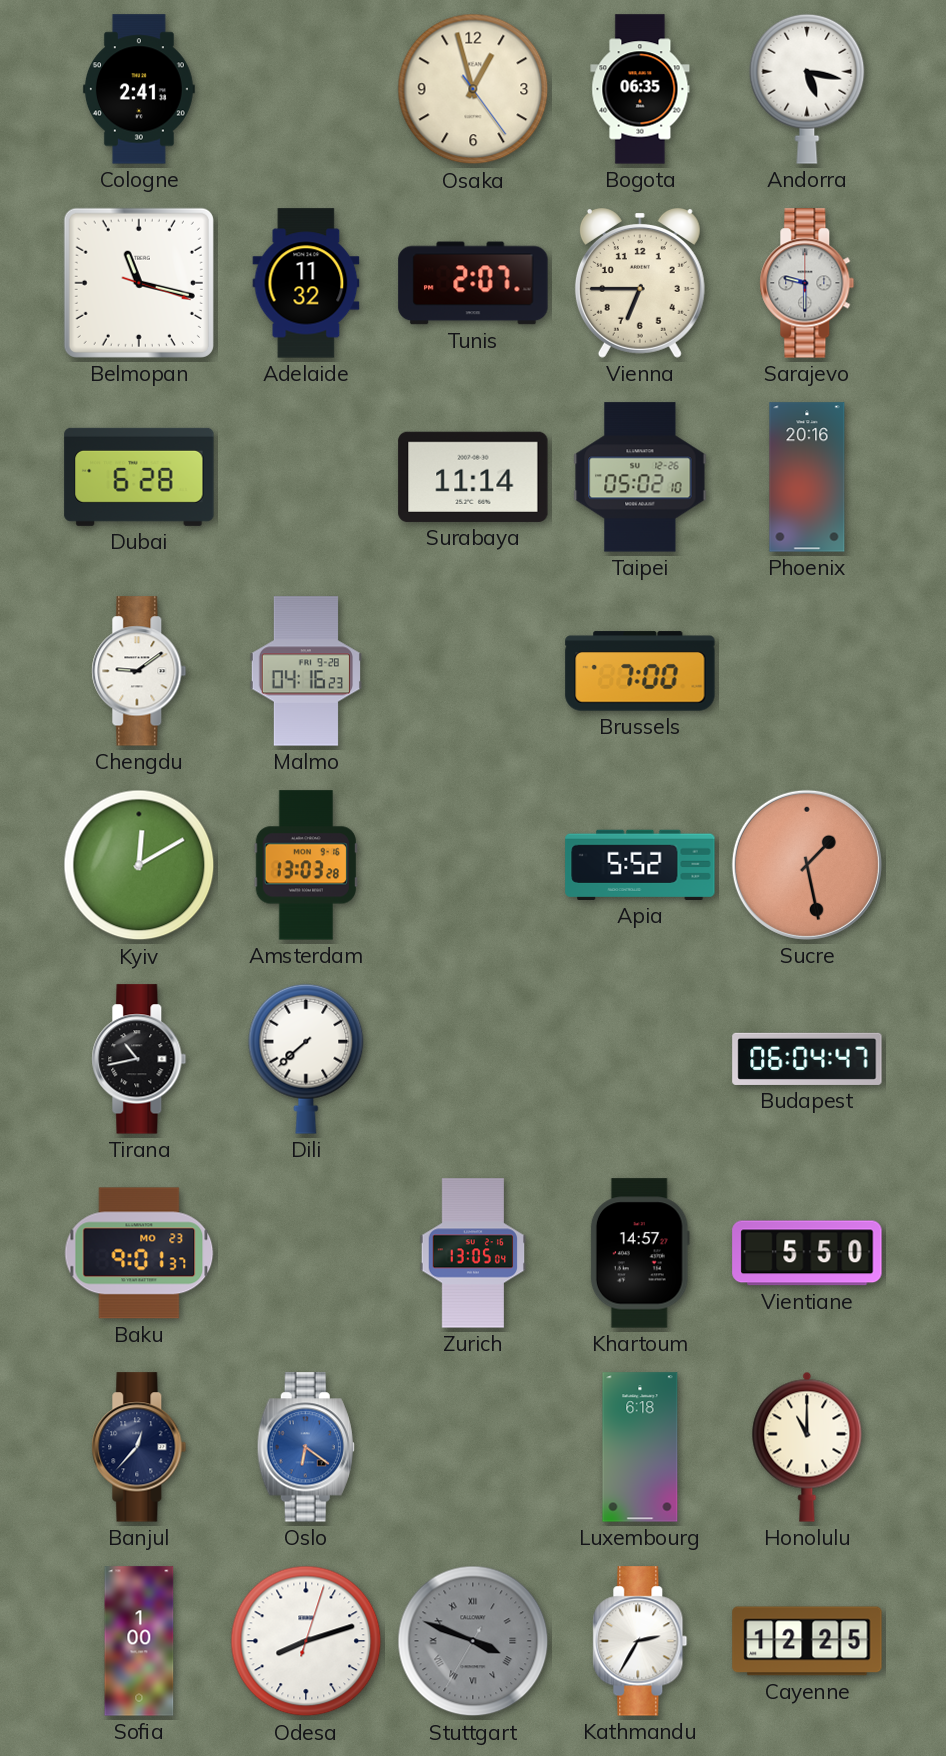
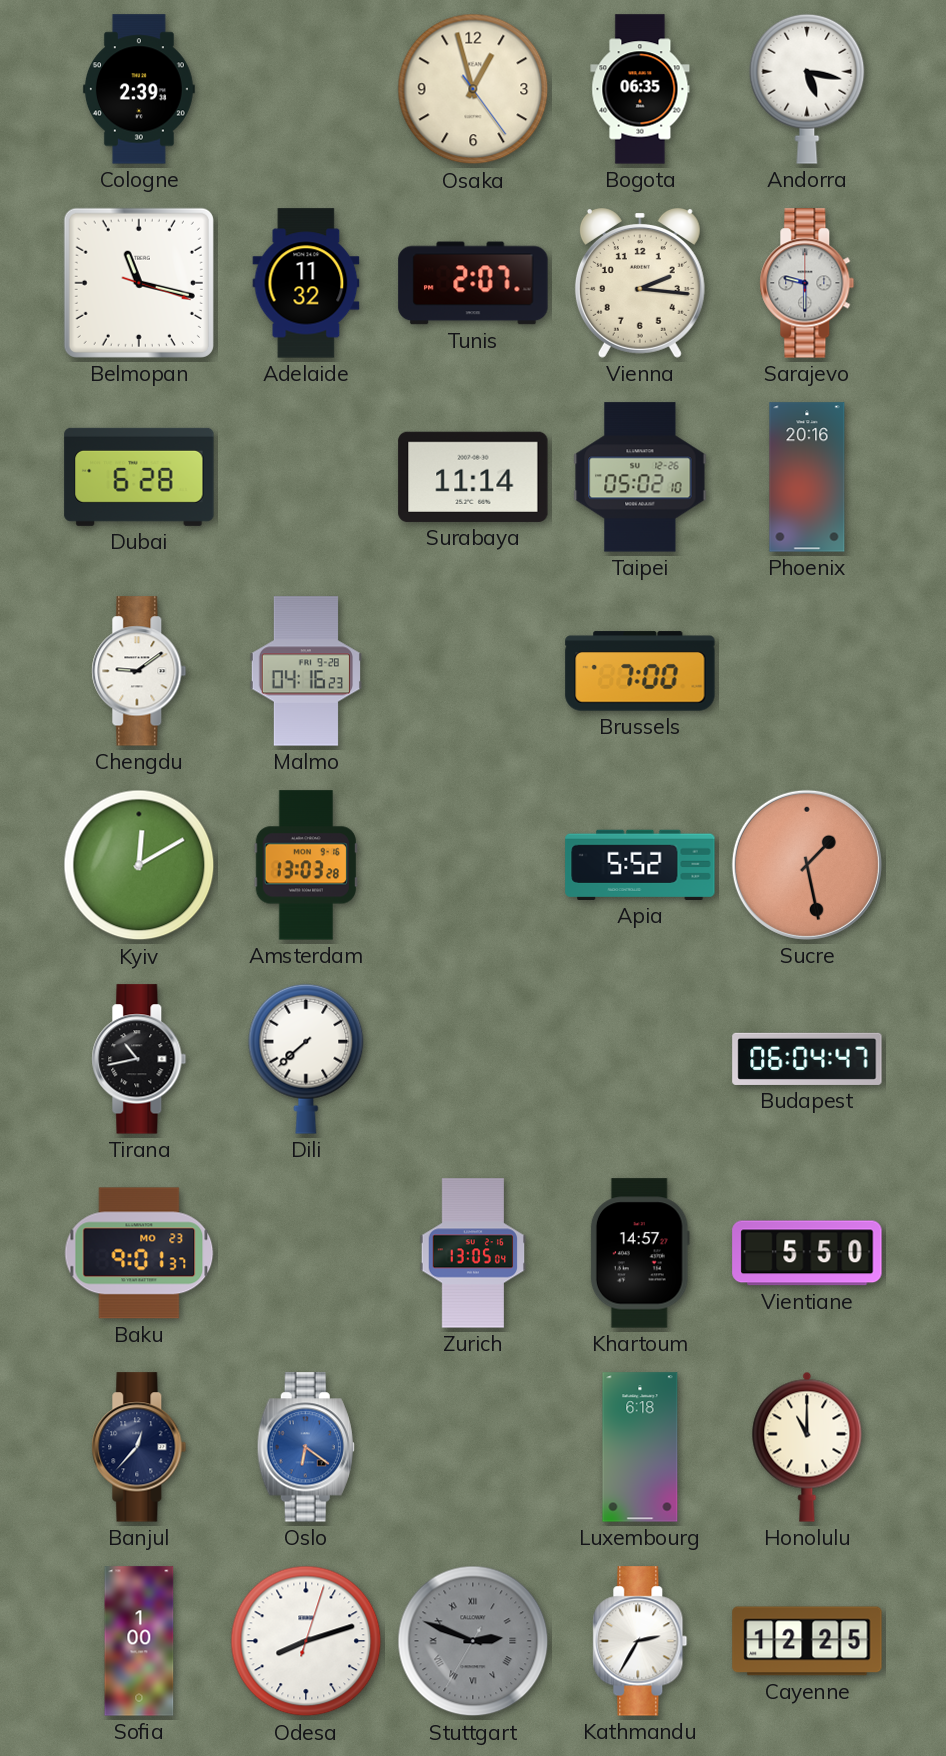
Cologne: 2:41 -> 2:39 (139, 89)
Vienna: 6:45 -> 2:16 (640, 284)
Stuttgart: 3:48 -> 2:48 (473, 1641)
